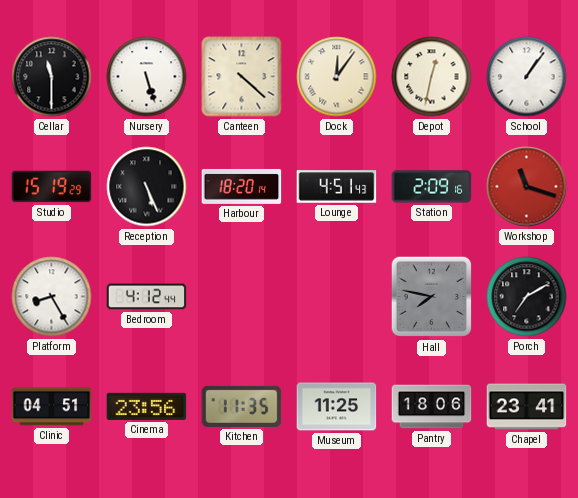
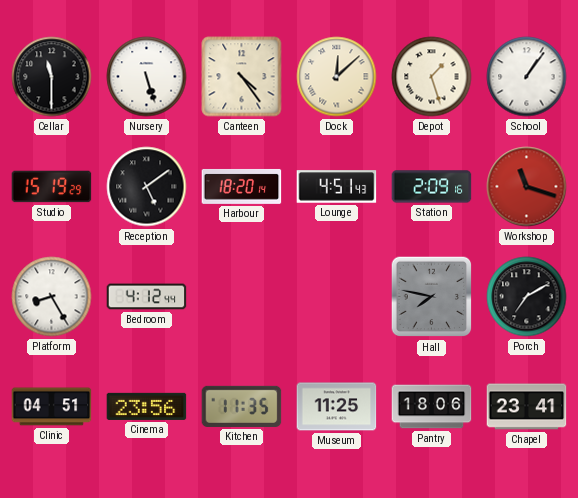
Canteen: 4:22 -> 4:24 (242, 77)
Dock: 12:06 -> 12:08 (337, 77)
Depot: 12:32 -> 1:27 (432, 77)
Reception: 5:26 -> 5:09 (147, 187)
